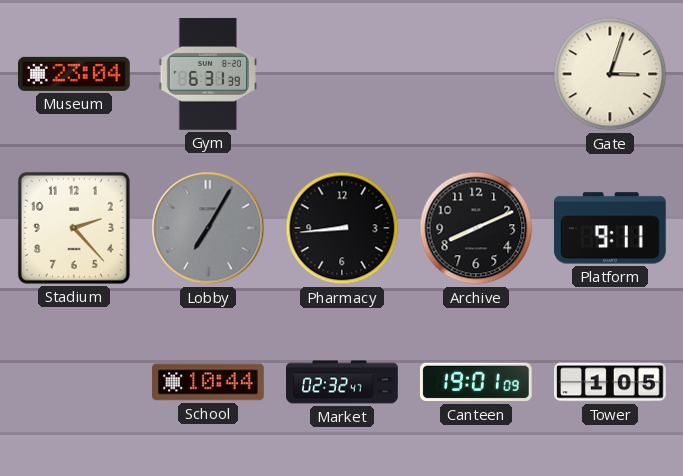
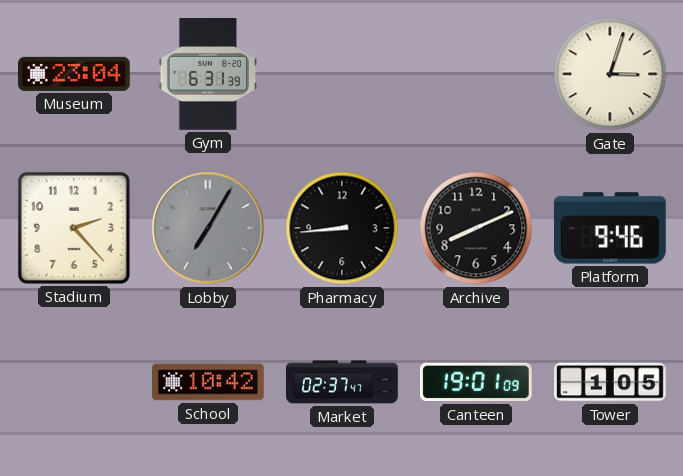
Platform: 9:11 -> 9:46 (610, 228)
School: 10:44 -> 10:42 (209, 382)
Market: 02:32 -> 02:37 (342, 382)
